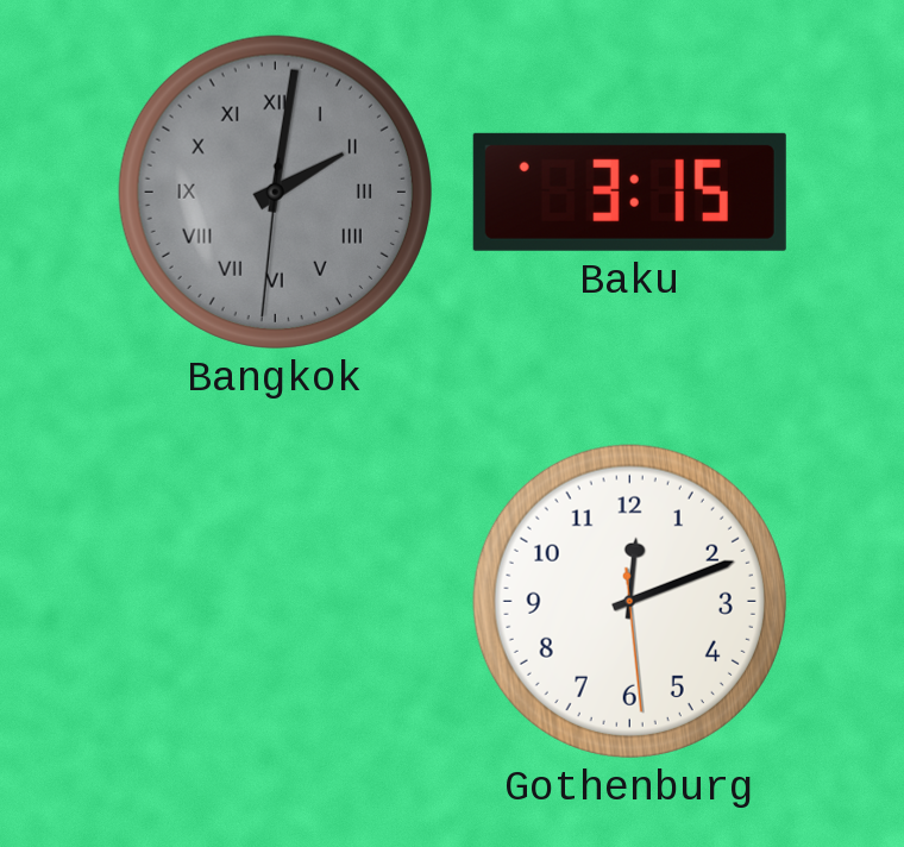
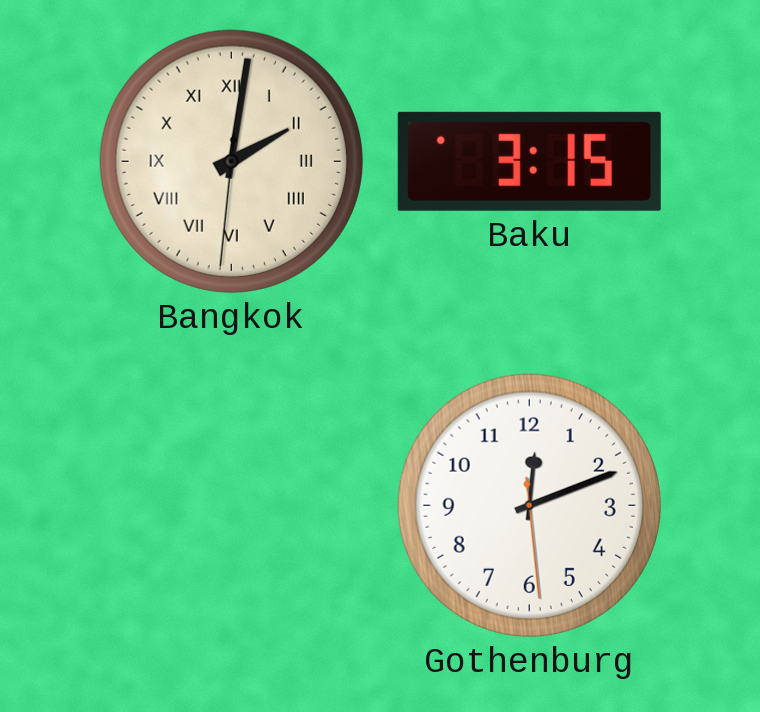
Bangkok dial: grey -> cream (231, 161)
